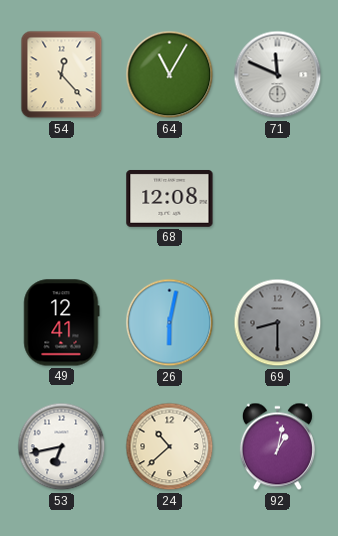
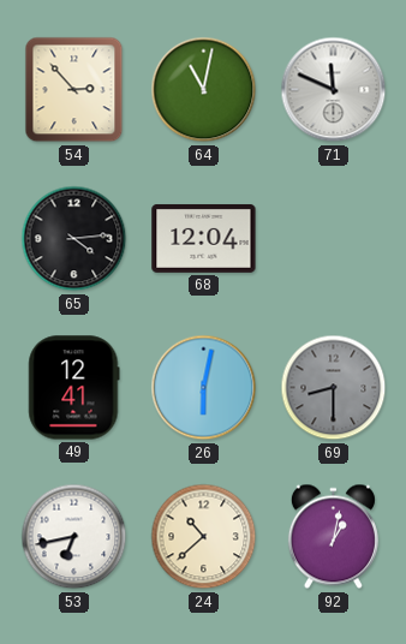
54: 12:23 -> 2:53 (74, 90)
64: 11:05 -> 11:02 (204, 90)
65: none -> 4:14 (74, 239)
68: 12:08 -> 12:04 (204, 238)
